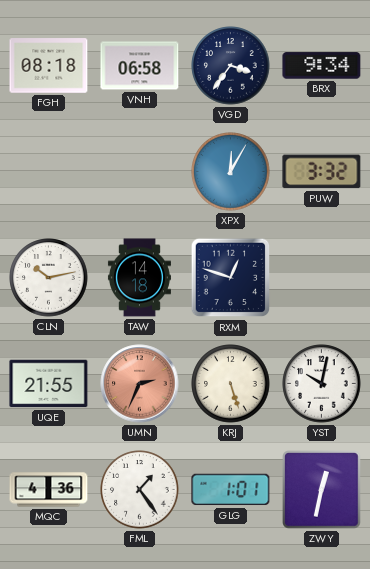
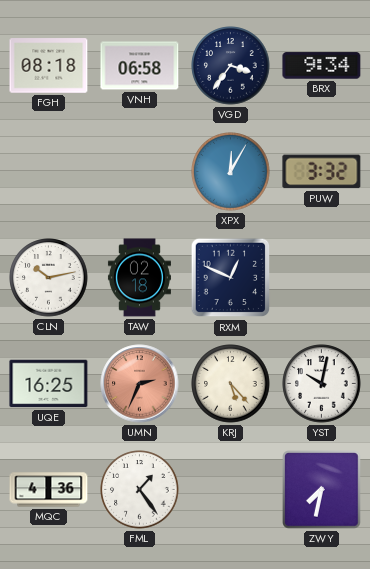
TAW: 14:18 -> 02:18 (139, 278)
RXM: 12:48 -> 12:49 (231, 278)
UQE: 21:55 -> 16:25 (49, 384)
KRJ: 5:27 -> 5:23 (231, 384)
GLG: 1:01 -> none (231, 490)
ZWY: 12:32 -> 7:32 (322, 490)
